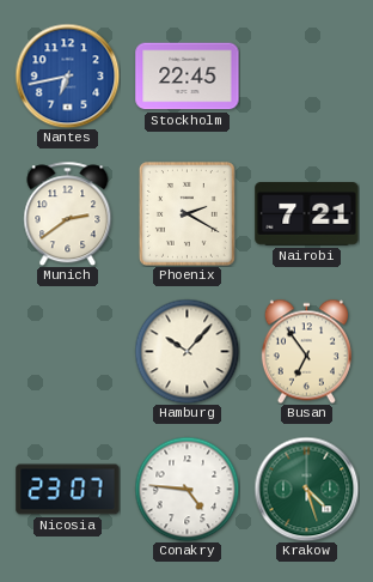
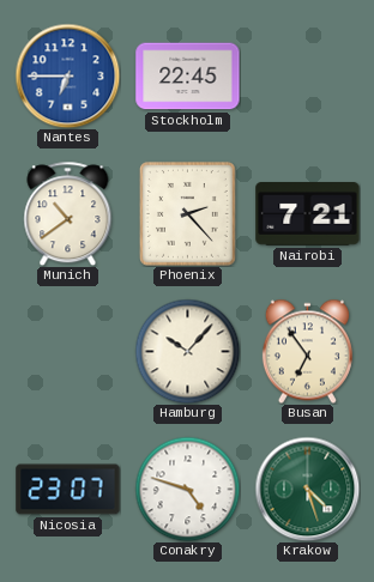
Nantes: 6:43 -> 6:45 (67, 75)
Munich: 2:39 -> 10:39 (68, 213)
Phoenix: 2:20 -> 2:23 (187, 213)
Conakry: 4:46 -> 4:48 (187, 489)
